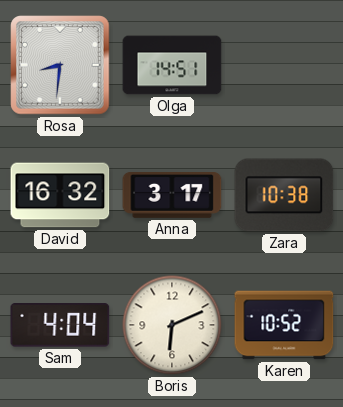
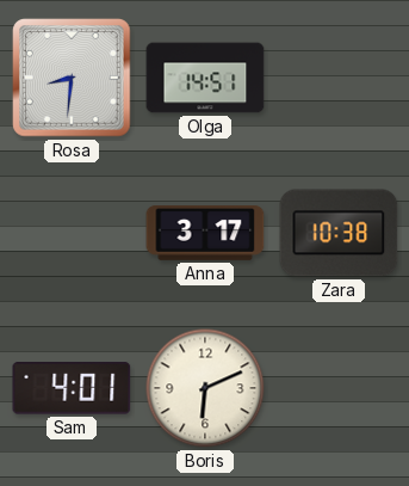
David: 16:32 -> none (60, 195)
Sam: 4:04 -> 4:01 (72, 388)
Karen: 10:52 -> none (284, 325)
